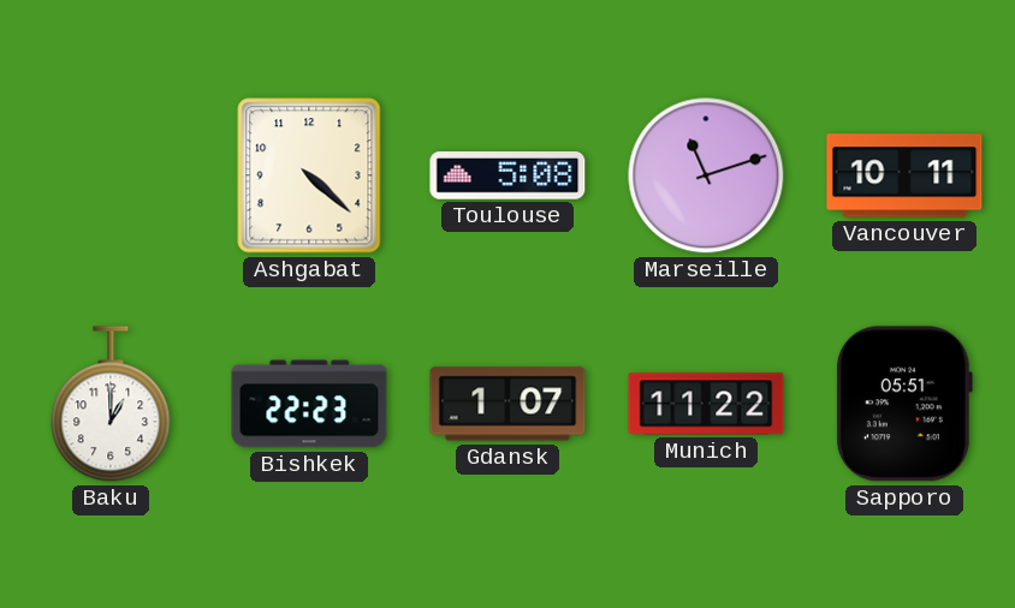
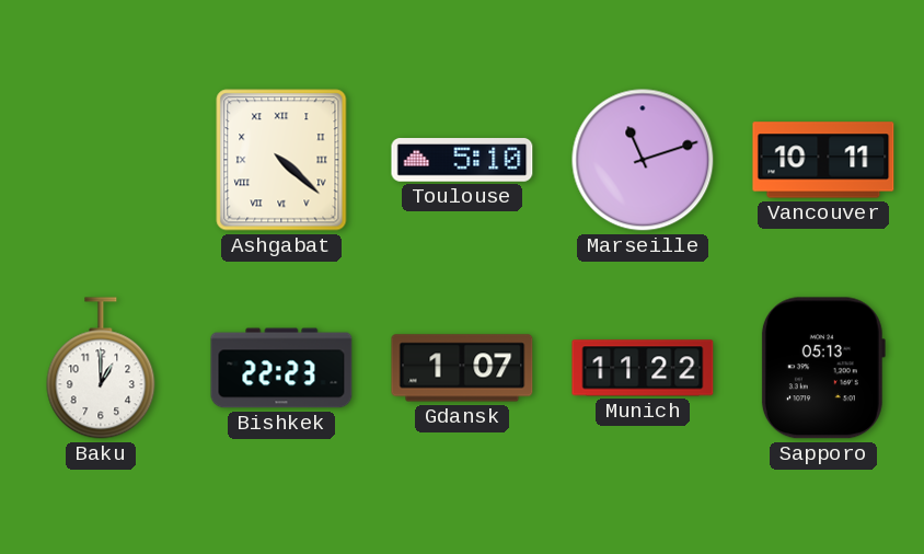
Ashgabat numerals: Arabic -> Roman (281, 160)
Toulouse: 5:08 -> 5:10 (462, 160)
Sapporo: 05:51 -> 05:13 (822, 368)
